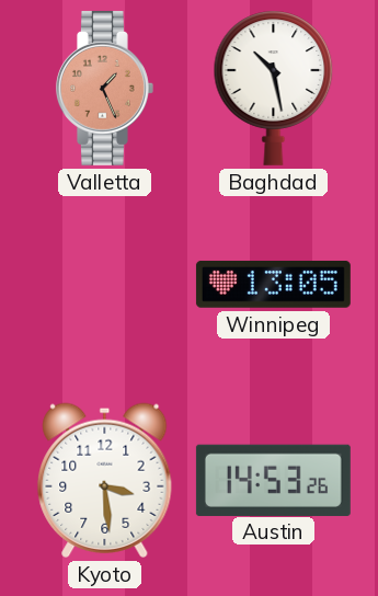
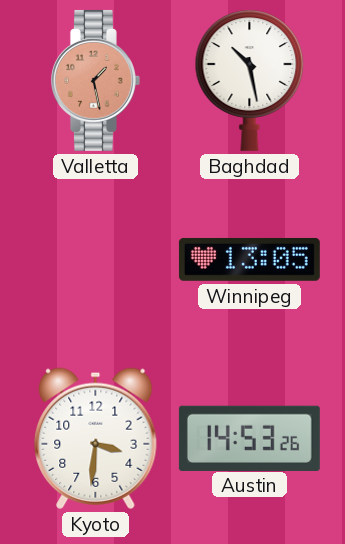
Valletta: 1:26 -> 1:28 (95, 80)
Kyoto: 3:29 -> 3:31 (96, 438)
